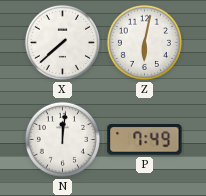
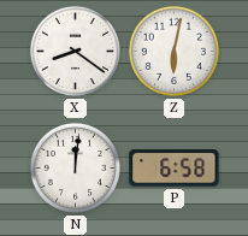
X: 7:38 -> 8:21 (75, 51)
P: 7:49 -> 6:58 (175, 169)
